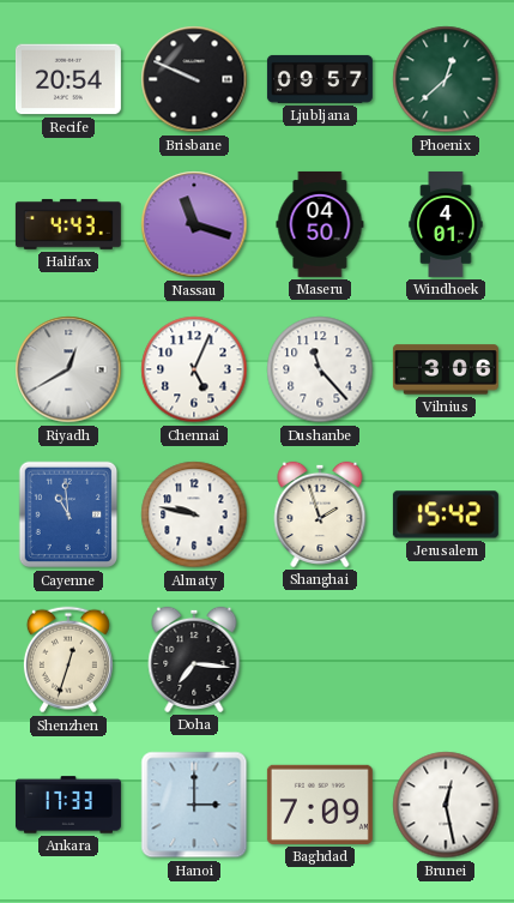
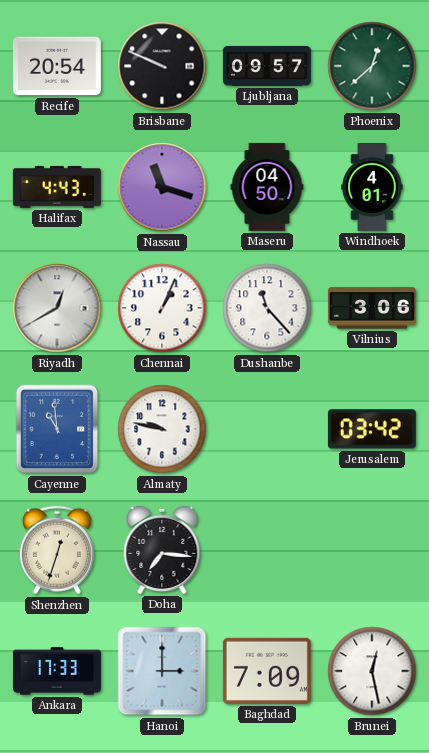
Chennai: 5:04 -> 1:04 (162, 308)
Shanghai: 1:57 -> none (320, 514)
Jerusalem: 15:42 -> 03:42 (372, 429)
